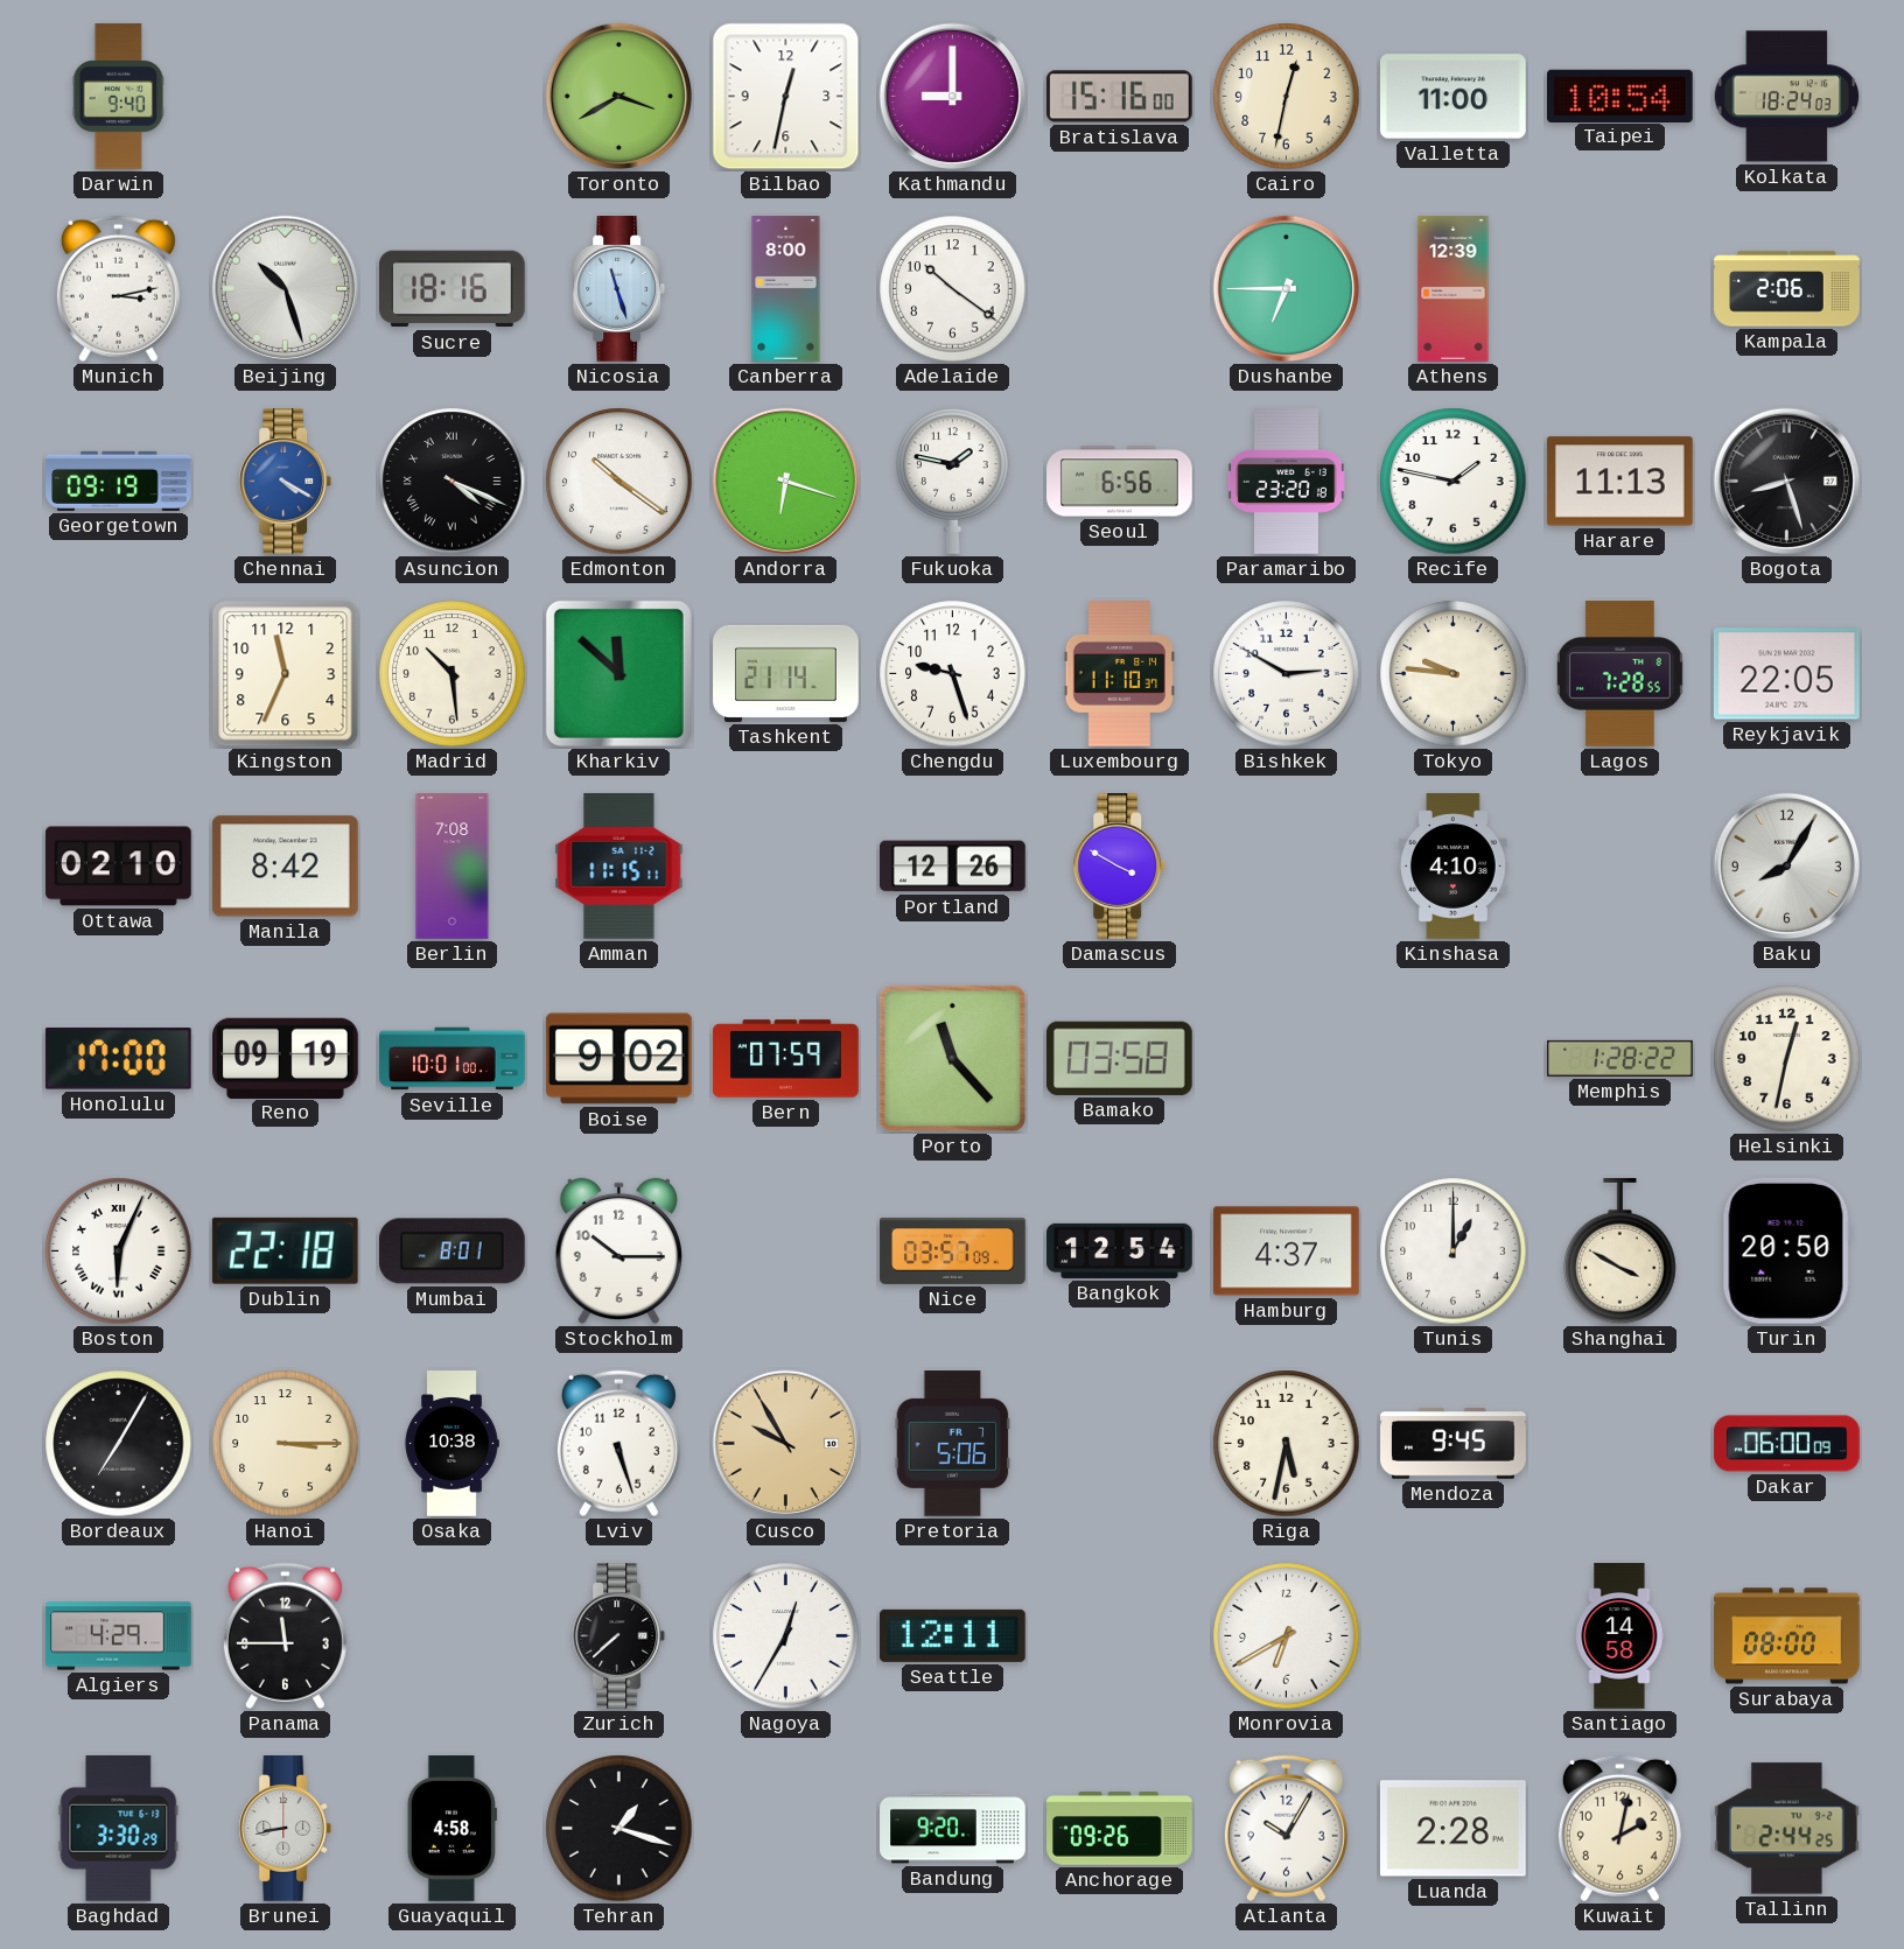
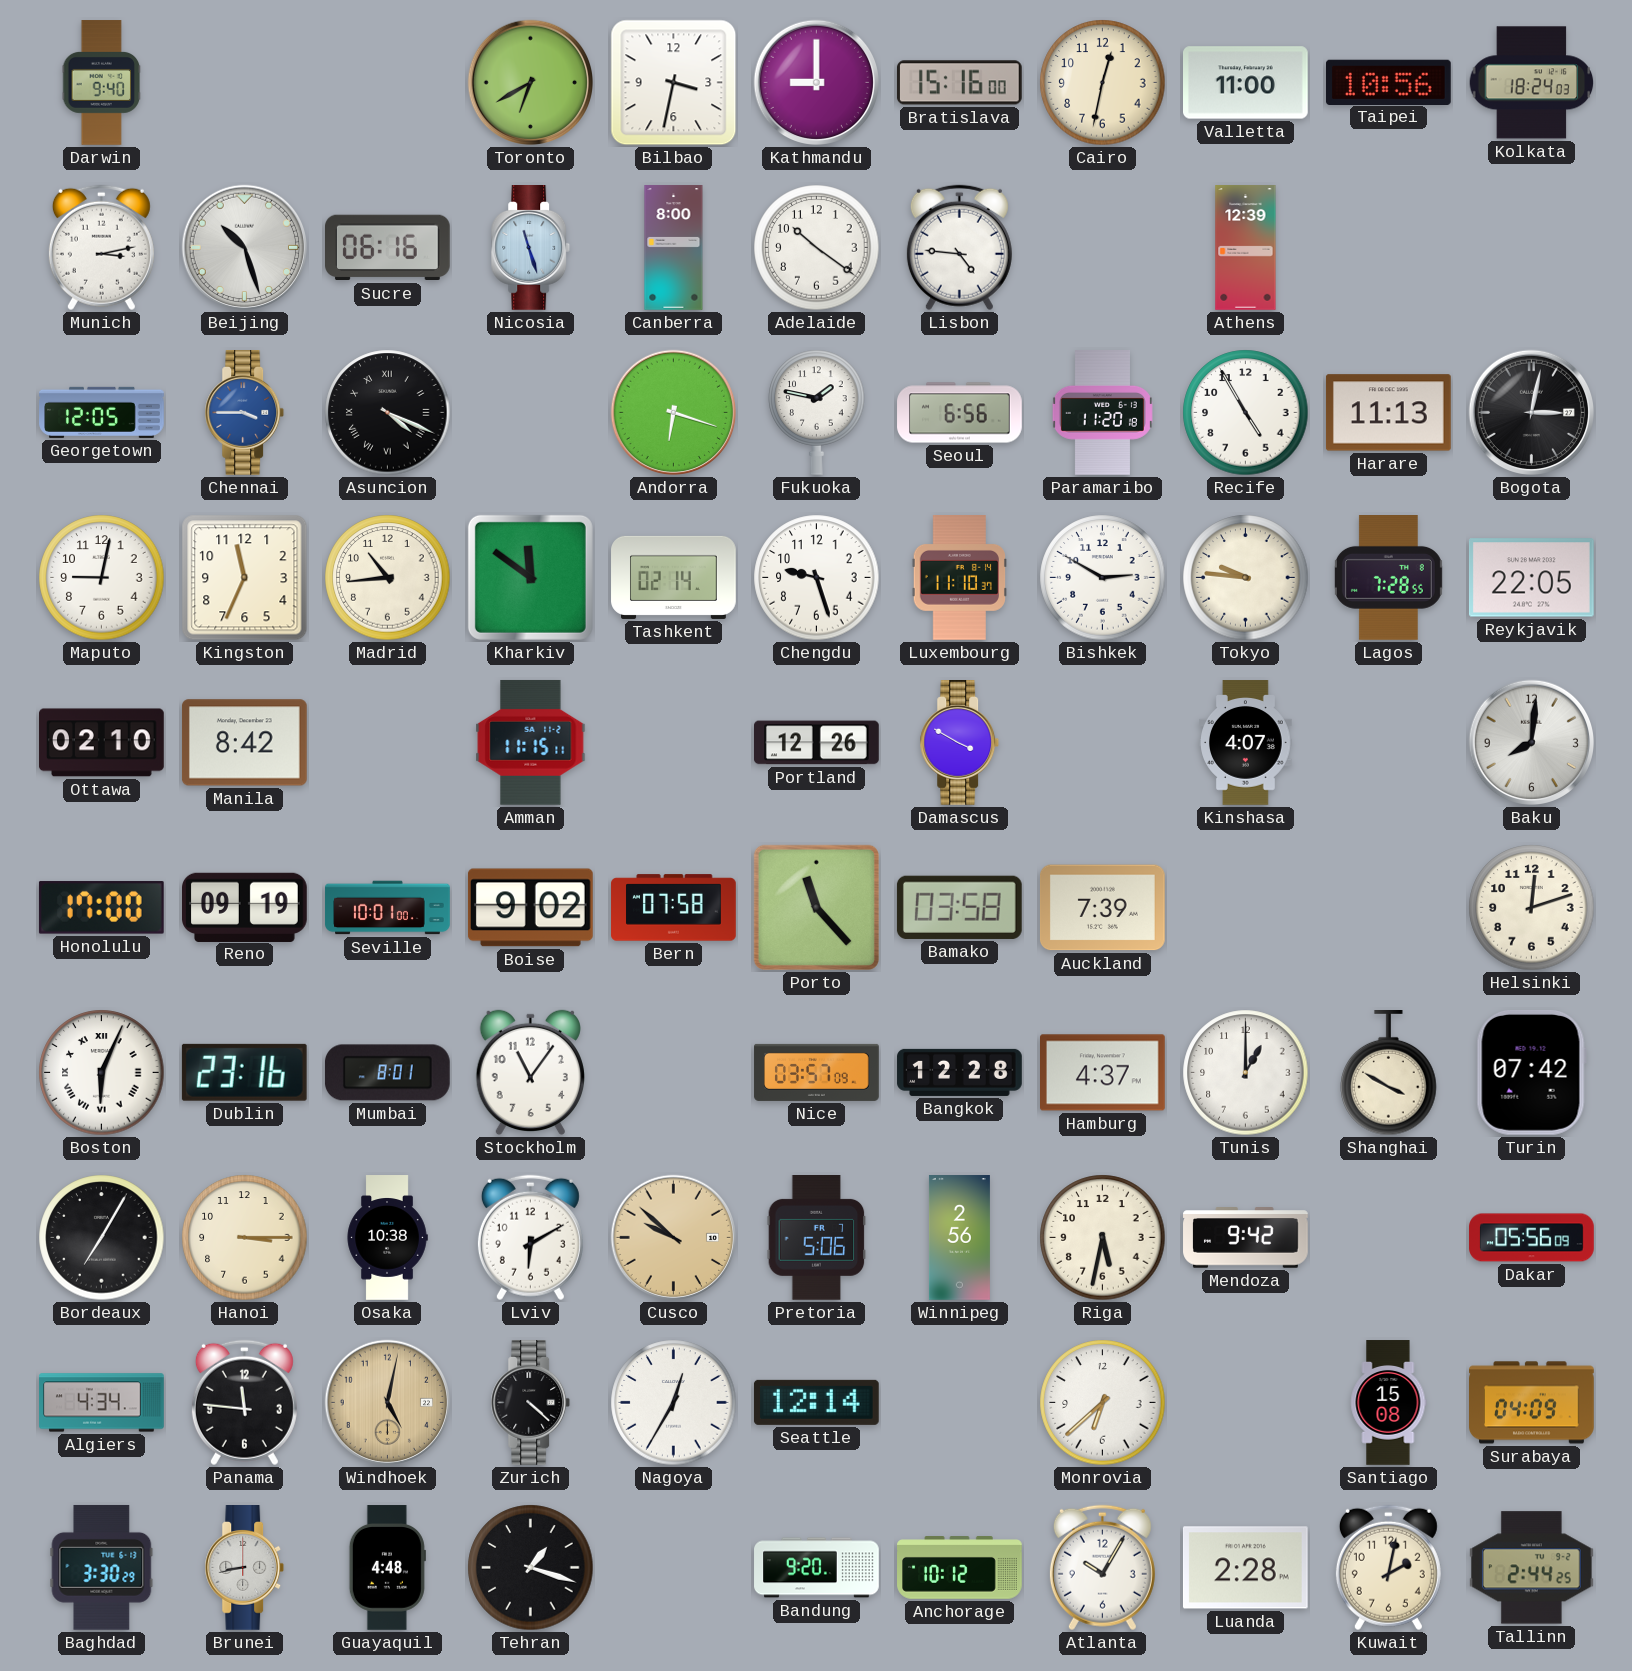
Toronto: 3:40 -> 6:40 (531, 83)
Bilbao: 12:32 -> 3:32 (674, 83)
Taipei: 10:54 -> 10:56 (1389, 82)
Sucre: 18:16 -> 06:16 (388, 248)
Lisbon: none -> 4:46 (959, 248)
Dushanbe: 6:45 -> none (1287, 289)
Kampala: 2:06 -> none (1787, 289)
Georgetown: 09:19 -> 12:05 (102, 412)
Chennai: 4:20 -> 3:45 (245, 413)
Edmonton: 10:21 -> none (619, 482)
Paramaribo: 23:20 -> 11:20 (1102, 413)
Recife: 1:47 -> 4:55 (1246, 413)
Bogota: 8:27 -> 3:02 (1532, 413)
Maputo: none -> 9:02 (102, 578)
Madrid: 10:29 -> 10:44 (388, 578)
Kharkiv: 11:52 -> 11:51 (530, 577)
Tashkent: 21:14 -> 02:14 (674, 577)
Berlin: 7:08 -> none (453, 867)
Kinshasa: 4:10 -> 4:07 (1246, 743)
Baku: 8:05 -> 8:01 (1532, 743)
Bern: 07:59 -> 07:58 (674, 908)
Auckland: none -> 7:39 (1103, 908)
Memphis: 1:28 -> none (1620, 1058)
Helsinki: 12:32 -> 12:12 (1532, 908)
Dublin: 22:18 -> 23:16 (244, 1072)
Stockholm: 10:15 -> 11:06 (530, 1073)
Bangkok: 12:54 -> 12:28 (960, 1072)
Turin: 20:50 -> 07:42 (1531, 1072)
Lviv: 5:27 -> 6:10 (530, 1238)
Cusco: 9:55 -> 9:52 (674, 1238)
Winnipeg: none -> 2:56 (959, 1238)
Mendoza: 9:45 -> 9:42 (1246, 1238)
Dakar: 06:00 -> 05:56 (1532, 1238)
Algiers: 4:29 -> 4:34 (102, 1403)
Panama: 11:45 -> 11:46 (244, 1403)
Windhoek: none -> 5:02 (388, 1403)
Zurich: 7:38 -> 4:22 (531, 1403)
Seattle: 12:11 -> 12:14 (816, 1402)
Monrovia: 6:40 -> 6:38 (1103, 1403)
Santiago: 14:58 -> 15:08 (1389, 1403)
Surabaya: 08:00 -> 04:09 (1532, 1403)
Guayaquil: 4:58 -> 4:48 (387, 1568)
Anchorage: 09:26 -> 10:12 (960, 1568)
